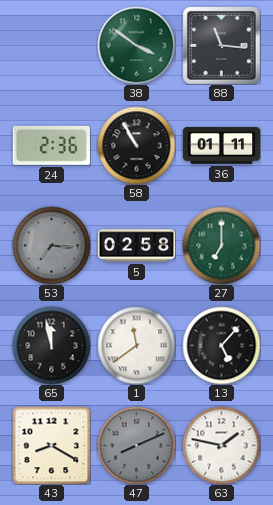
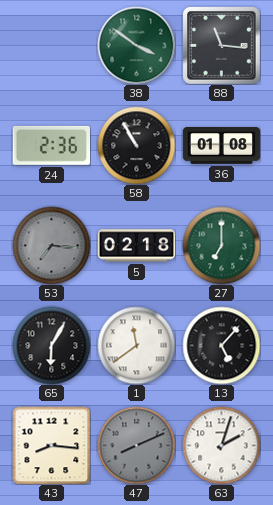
36: 01:11 -> 01:08 (221, 146)
5: 02:58 -> 02:18 (136, 246)
65: 11:58 -> 6:05 (51, 345)
43: 8:20 -> 8:16 (51, 445)
63: 1:47 -> 2:03 (221, 445)
